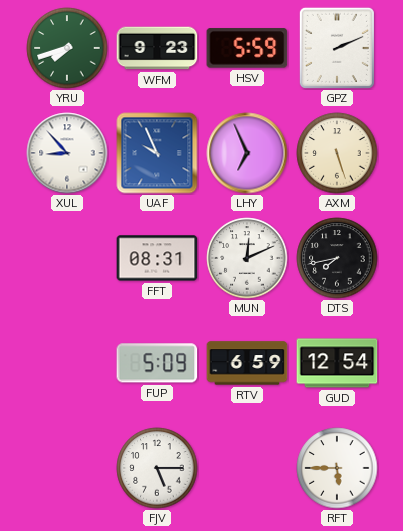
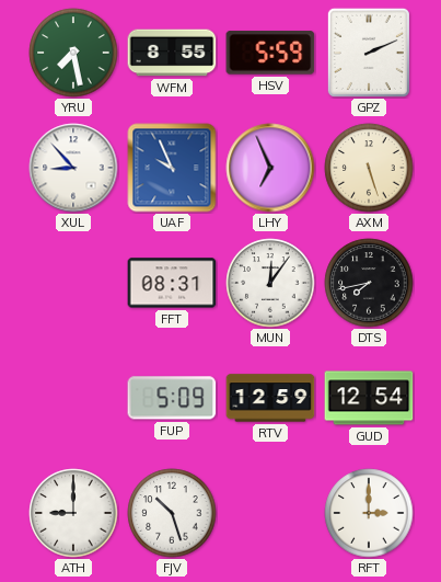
YRU: 7:42 -> 7:28 (73, 53)
WFM: 9:23 -> 8:55 (172, 53)
MUN: 12:11 -> 12:06 (270, 283)
RTV: 6:59 -> 12:59 (270, 398)
ATH: none -> 9:00 (73, 513)
FJV: 5:15 -> 10:27 (172, 513)
RFT: 5:45 -> 3:00 (369, 513)
